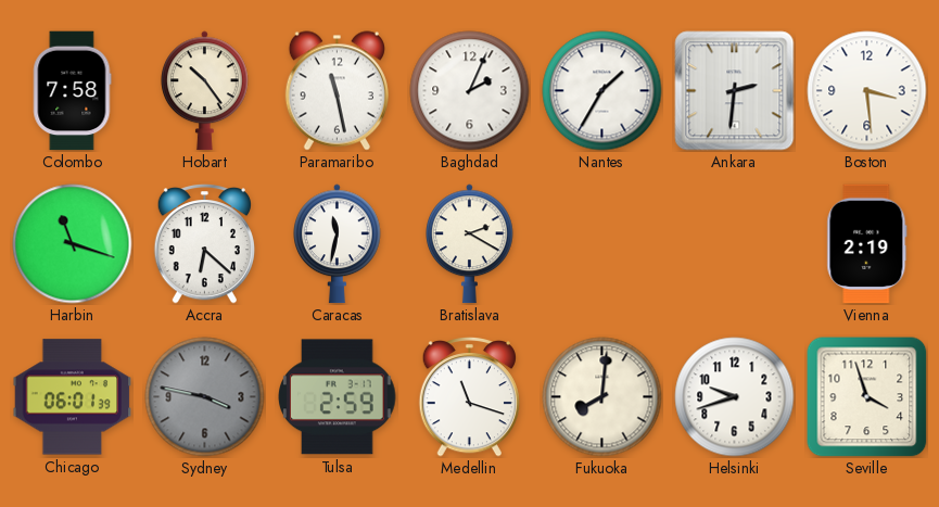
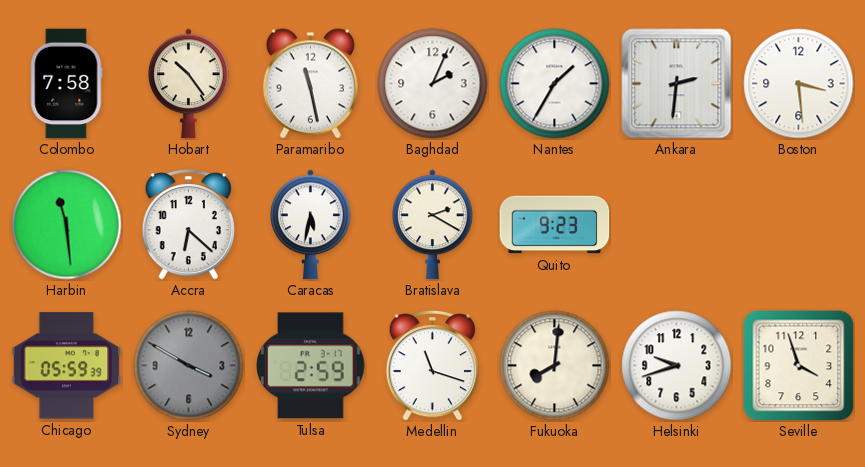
Harbin: 11:18 -> 11:29 (67, 225)
Caracas: 11:32 -> 5:32 (311, 225)
Quito: none -> 9:23 (555, 225)
Vienna: 2:19 -> none (867, 244)
Chicago: 06:01 -> 05:59 (67, 366)
Sydney: 3:47 -> 3:50 (189, 366)
